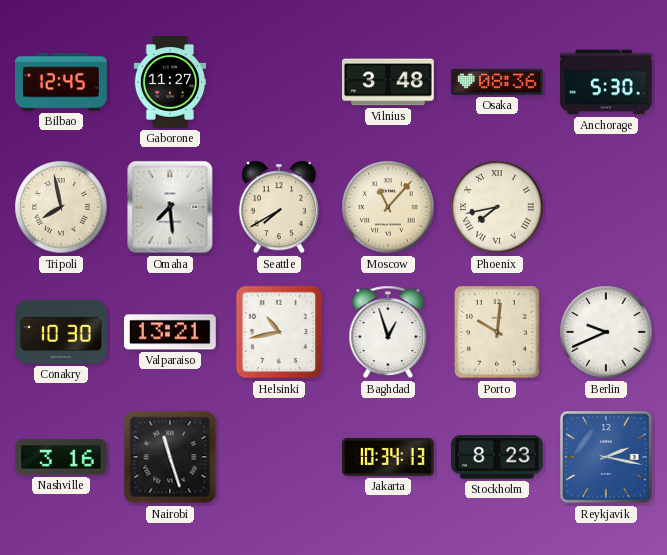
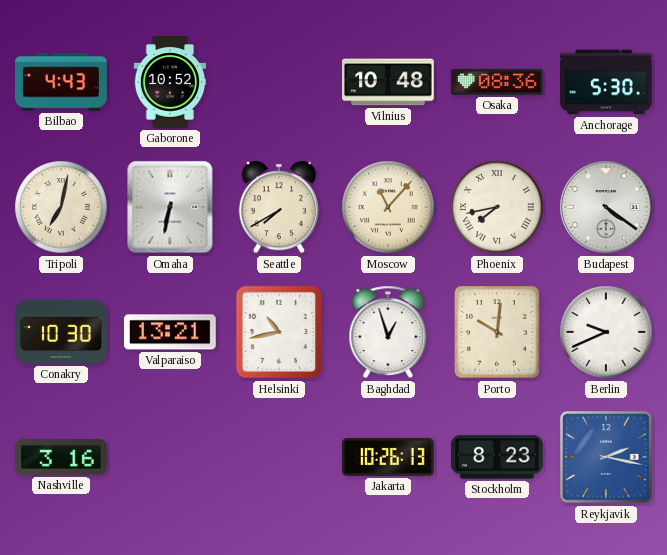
Bilbao: 12:45 -> 4:43 (62, 82)
Gaborone: 11:27 -> 10:52 (170, 82)
Vilnius: 3:48 -> 10:48 (389, 82)
Tripoli: 7:58 -> 7:02 (61, 207)
Omaha: 7:29 -> 6:32 (170, 207)
Budapest: none -> 4:21 (606, 207)
Nairobi: 11:27 -> none (170, 457)
Jakarta: 10:34 -> 10:26 (389, 457)
